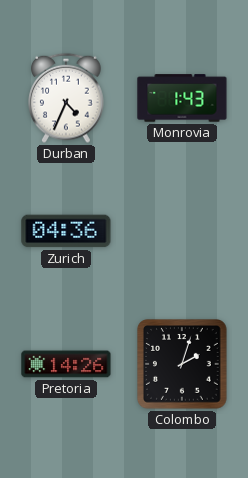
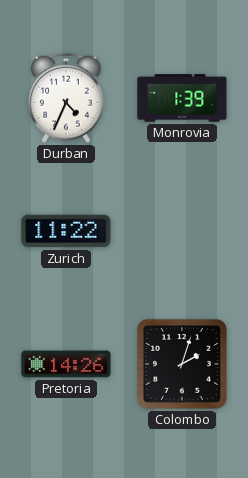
Monrovia: 1:43 -> 1:39 (182, 98)
Zurich: 04:36 -> 11:22 (66, 231)
